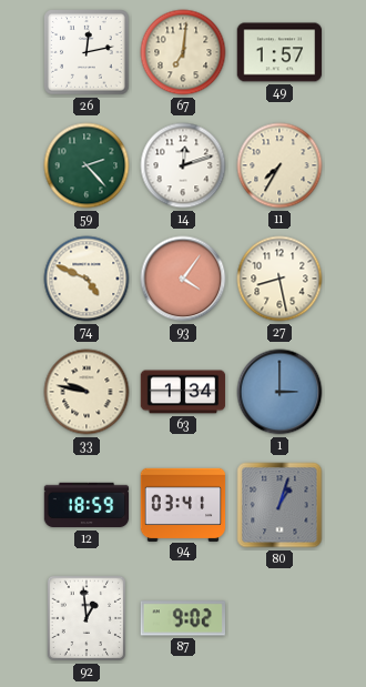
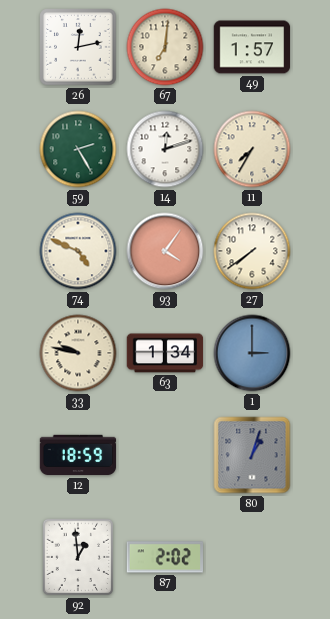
59: 2:23 -> 2:25 (78, 149)
27: 8:28 -> 7:39 (252, 251)
94: 03:41 -> none (183, 504)
87: 9:02 -> 2:02 (164, 557)
